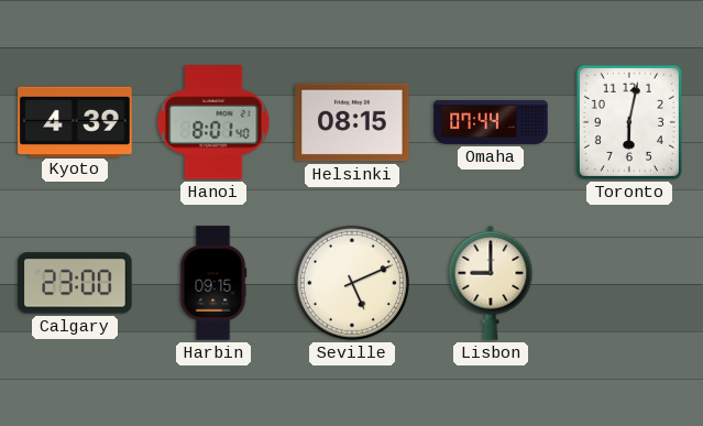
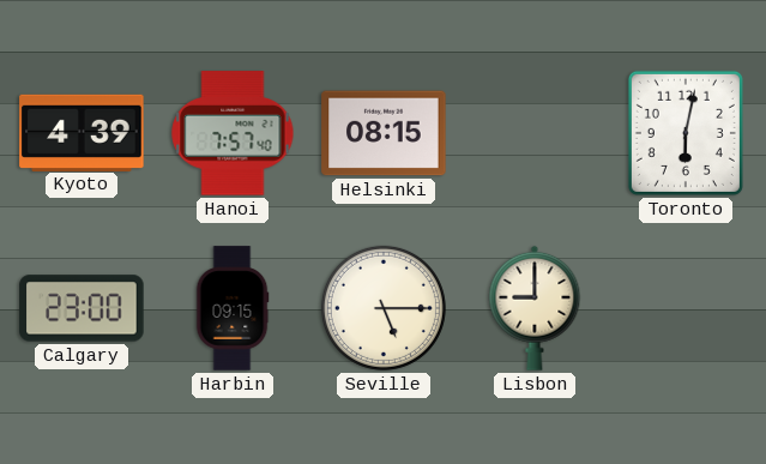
Hanoi: 8:01 -> 7:57 (233, 133)
Omaha: 07:44 -> none (491, 122)
Seville: 5:11 -> 5:15 (384, 308)
